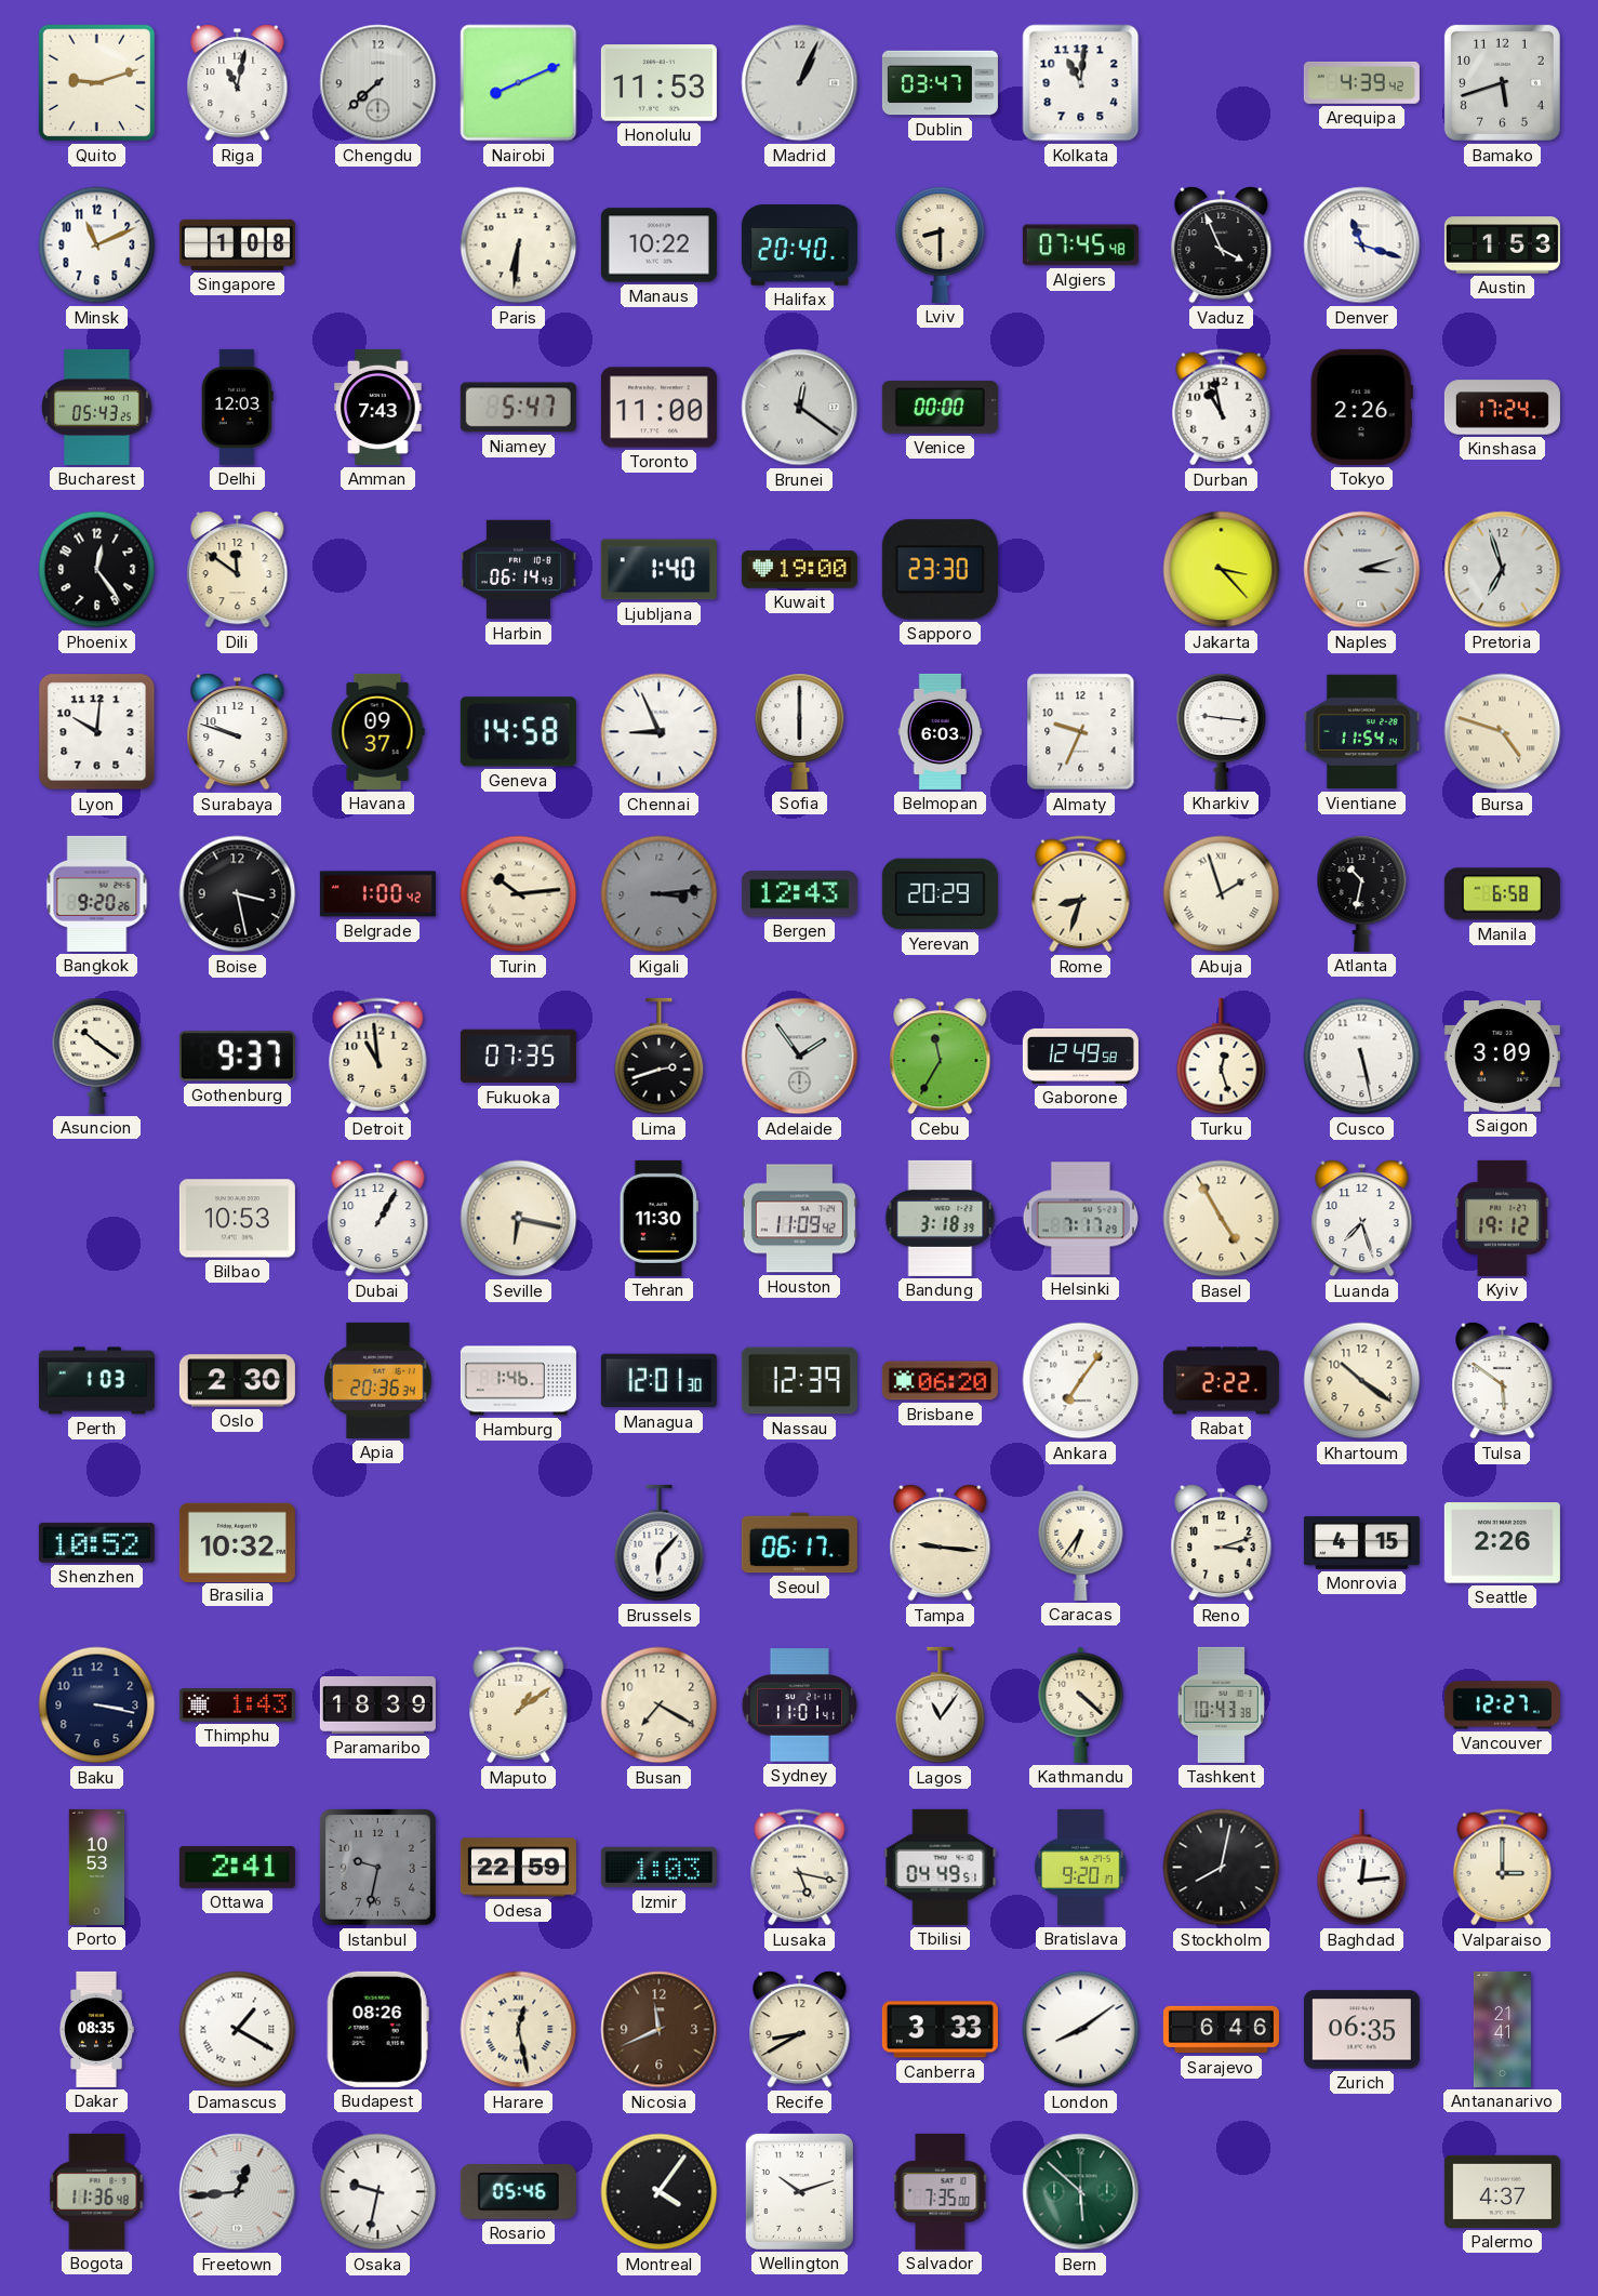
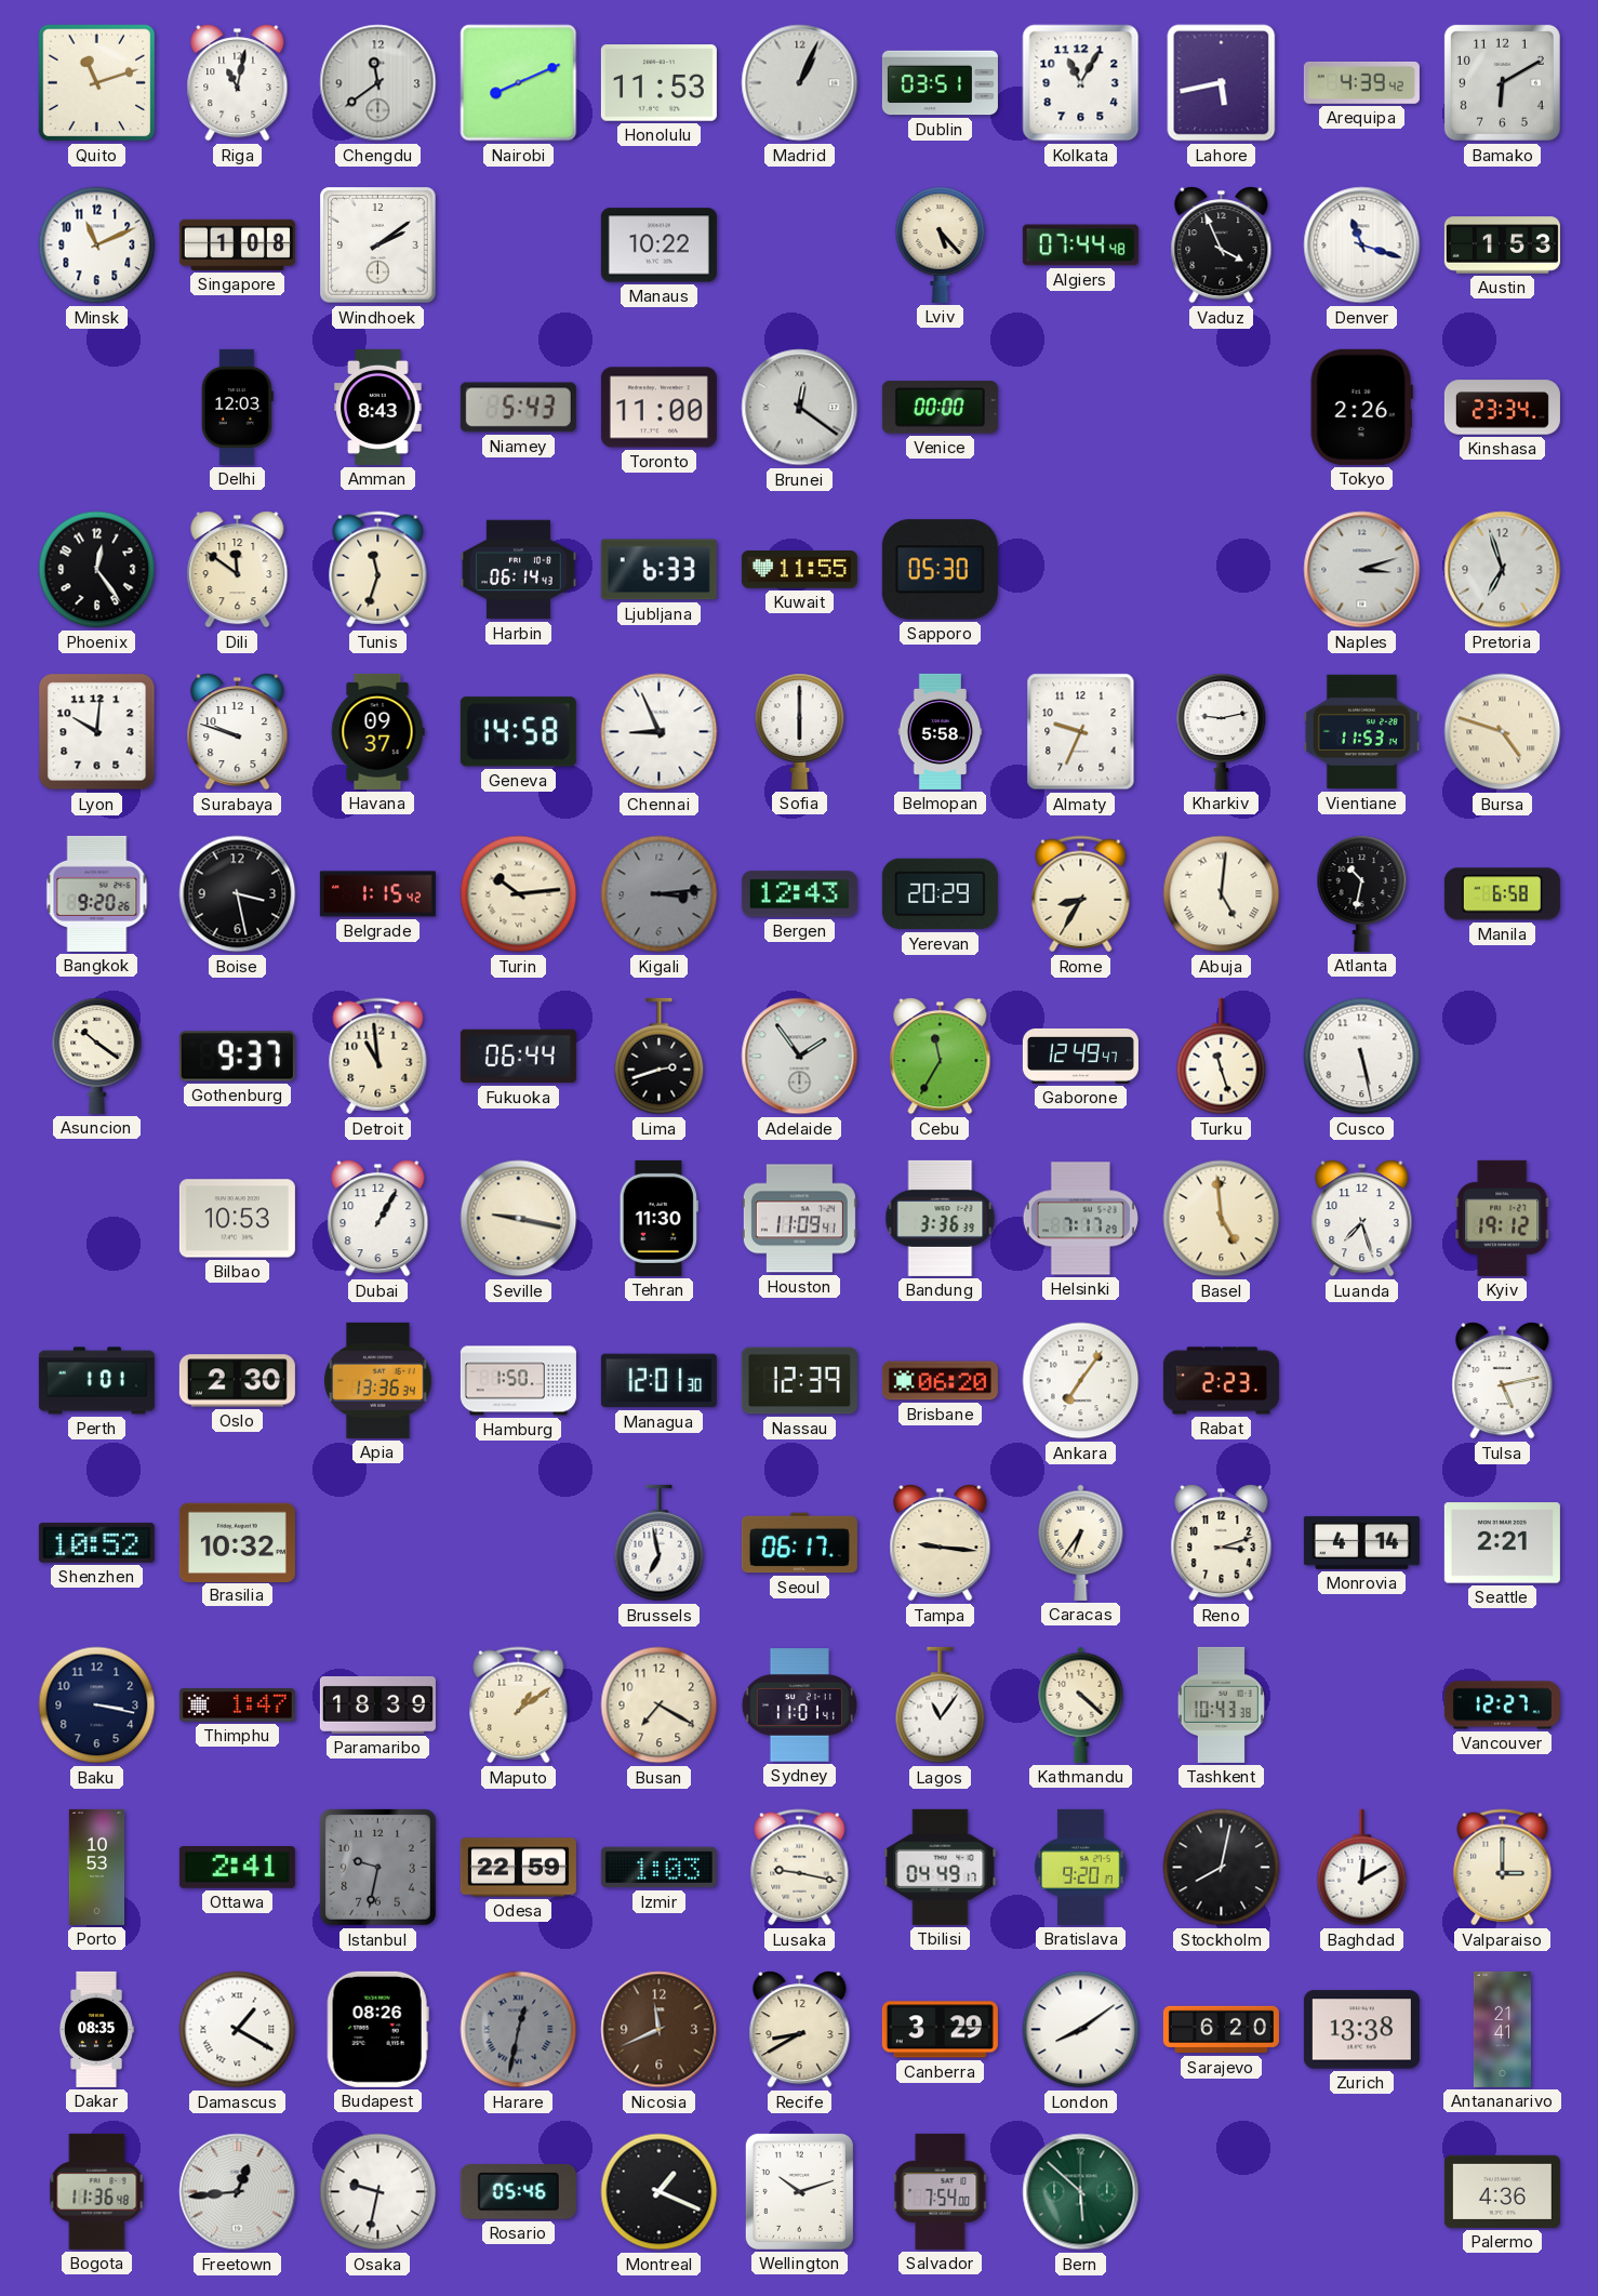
Quito: 9:12 -> 11:12 (97, 83)
Chengdu: 7:38 -> 11:39 (378, 83)
Dublin: 03:47 -> 03:51 (940, 83)
Kolkata: 11:01 -> 11:05 (1081, 83)
Lahore: none -> 5:43 (1222, 83)
Bamako: 5:42 -> 6:10 (1502, 82)
Windhoek: none -> 2:09 (378, 245)
Paris: 6:31 -> none (519, 245)
Halifax: 20:40 -> none (799, 244)
Lviv: 8:30 -> 5:23 (941, 244)
Algiers: 07:45 -> 07:44 (1080, 245)
Bucharest: 05:43 -> none (97, 407)
Amman: 7:43 -> 8:43 (378, 407)
Niamey: 5:47 -> 5:43 (518, 408)
Durban: 10:58 -> none (1222, 408)
Kinshasa: 17:24 -> 23:34 (1502, 408)
Tunis: none -> 11:33 (378, 570)
Ljubljana: 1:40 -> 6:33 (658, 570)
Kuwait: 19:00 -> 11:55 (799, 570)
Sapporo: 23:30 -> 05:30 (940, 570)
Jakarta: 3:23 -> none (1222, 570)
Belmopan: 6:03 -> 5:58 (941, 731)
Kharkiv: 9:16 -> 9:13 (1222, 731)
Vientiane: 11:54 -> 11:53 (1361, 732)
Belgrade: 1:00 -> 1:15 (377, 894)
Rome: 8:33 -> 8:35 (1081, 894)
Abuja: 1:57 -> 5:01 (1222, 894)
Fukuoka: 07:35 -> 06:44 (518, 1057)
Gaborone: 12:49:58 -> 12:49:47 (1080, 1056)
Turku: 12:27 -> 11:27 (1222, 1057)
Saigon: 3:09 -> none (1502, 1057)
Seville: 6:17 -> 9:17 (519, 1219)
Houston: 11:09:42 -> 11:09:41 (799, 1219)
Bandung: 3:18 -> 3:36 (941, 1218)
Basel: 4:55 -> 4:59 (1222, 1219)
Perth: 1:03 -> 1:01 (96, 1381)
Apia: 20:36 -> 13:36 (378, 1380)
Hamburg: 1:46 -> 1:50 (518, 1381)
Rabat: 2:22 -> 2:23 (1221, 1381)
Khartoum: 10:21 -> none (1362, 1381)
Tulsa: 5:51 -> 5:13 (1503, 1381)
Brussels: 6:07 -> 6:58 (660, 1543)
Monrovia: 4:15 -> 4:14 (1361, 1542)
Seattle: 2:26 -> 2:21 (1502, 1543)
Thimphu: 1:43 -> 1:47 (237, 1706)
Lusaka: 5:17 -> 9:17 (800, 1868)
Tbilisi: 04:49:51 -> 04:49:17 (941, 1867)
Baghdad: 12:14 -> 12:10 (1362, 1868)
Harare: 12:28 -> 12:32 (519, 2030)
Harare dial: cream -> grey (519, 2030)
Canberra: 3:33 -> 3:29 (940, 2030)
Sarajevo: 6:46 -> 6:20 (1221, 2030)
Zurich: 06:35 -> 13:38 (1361, 2030)
Montreal: 4:06 -> 1:19 (660, 2192)
Salvador: 7:35 -> 7:54 (941, 2191)
Palermo: 4:37 -> 4:36 (1502, 2191)
